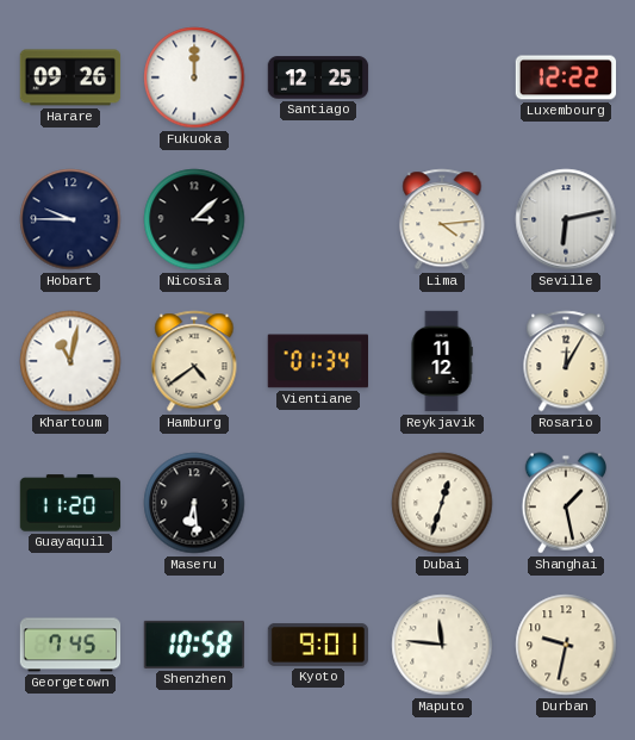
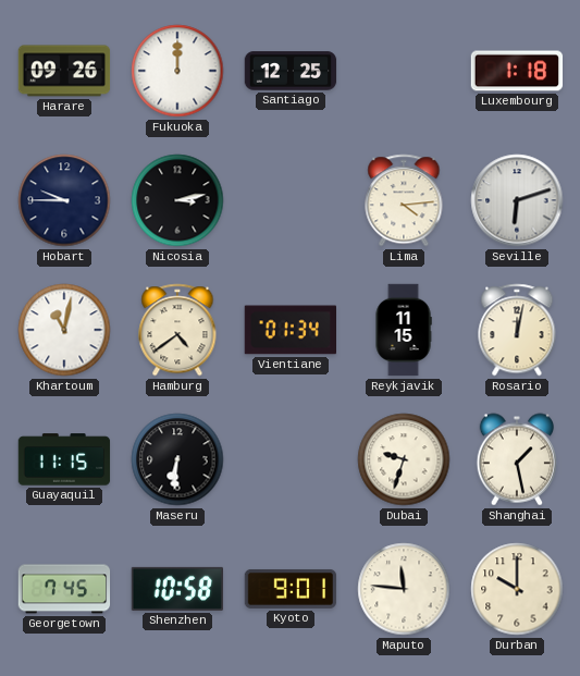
Luxembourg: 12:22 -> 1:18 (517, 71)
Nicosia: 3:08 -> 3:13 (177, 200)
Seville: 6:13 -> 6:12 (517, 200)
Reykjavik: 11:12 -> 11:15 (404, 330)
Rosario: 12:05 -> 12:02 (517, 330)
Guayaquil: 11:20 -> 11:15 (64, 459)
Maseru: 6:29 -> 6:31 (177, 459)
Dubai: 12:33 -> 9:33 (404, 459)
Durban: 9:32 -> 10:00 (517, 589)
